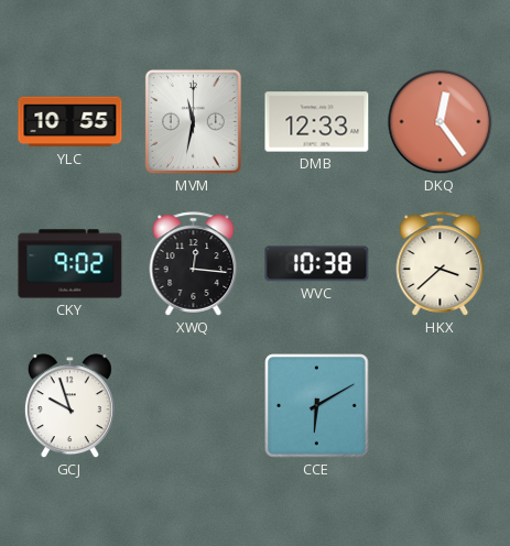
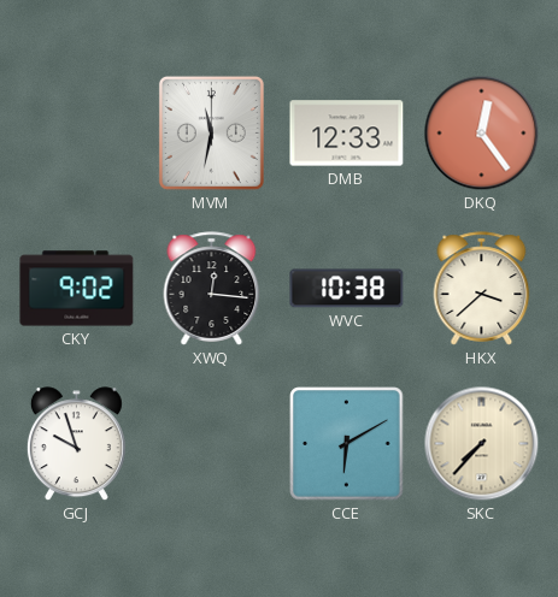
YLC: 10:55 -> none (70, 122)
SKC: none -> 7:37 (482, 444)
